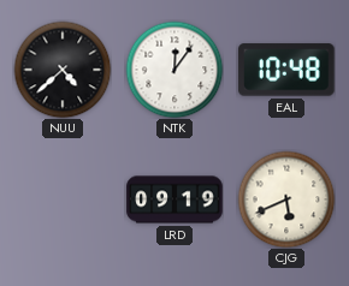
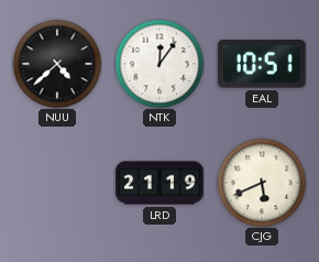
EAL: 10:48 -> 10:51 (262, 64)
LRD: 09:19 -> 21:19 (159, 183)
